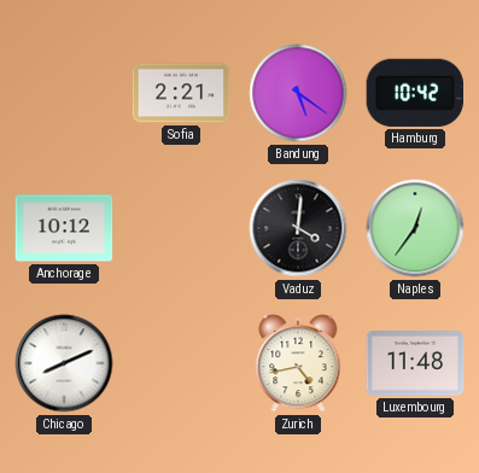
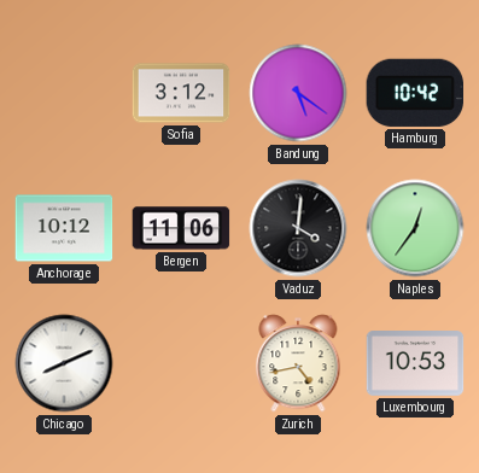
Sofia: 2:21 -> 3:12 (181, 93)
Bergen: none -> 11:06 (181, 228)
Luxembourg: 11:48 -> 10:53 (415, 364)
